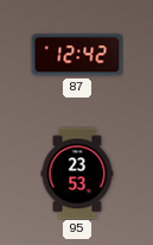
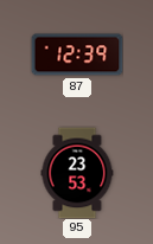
87: 12:42 -> 12:39 (77, 54)
